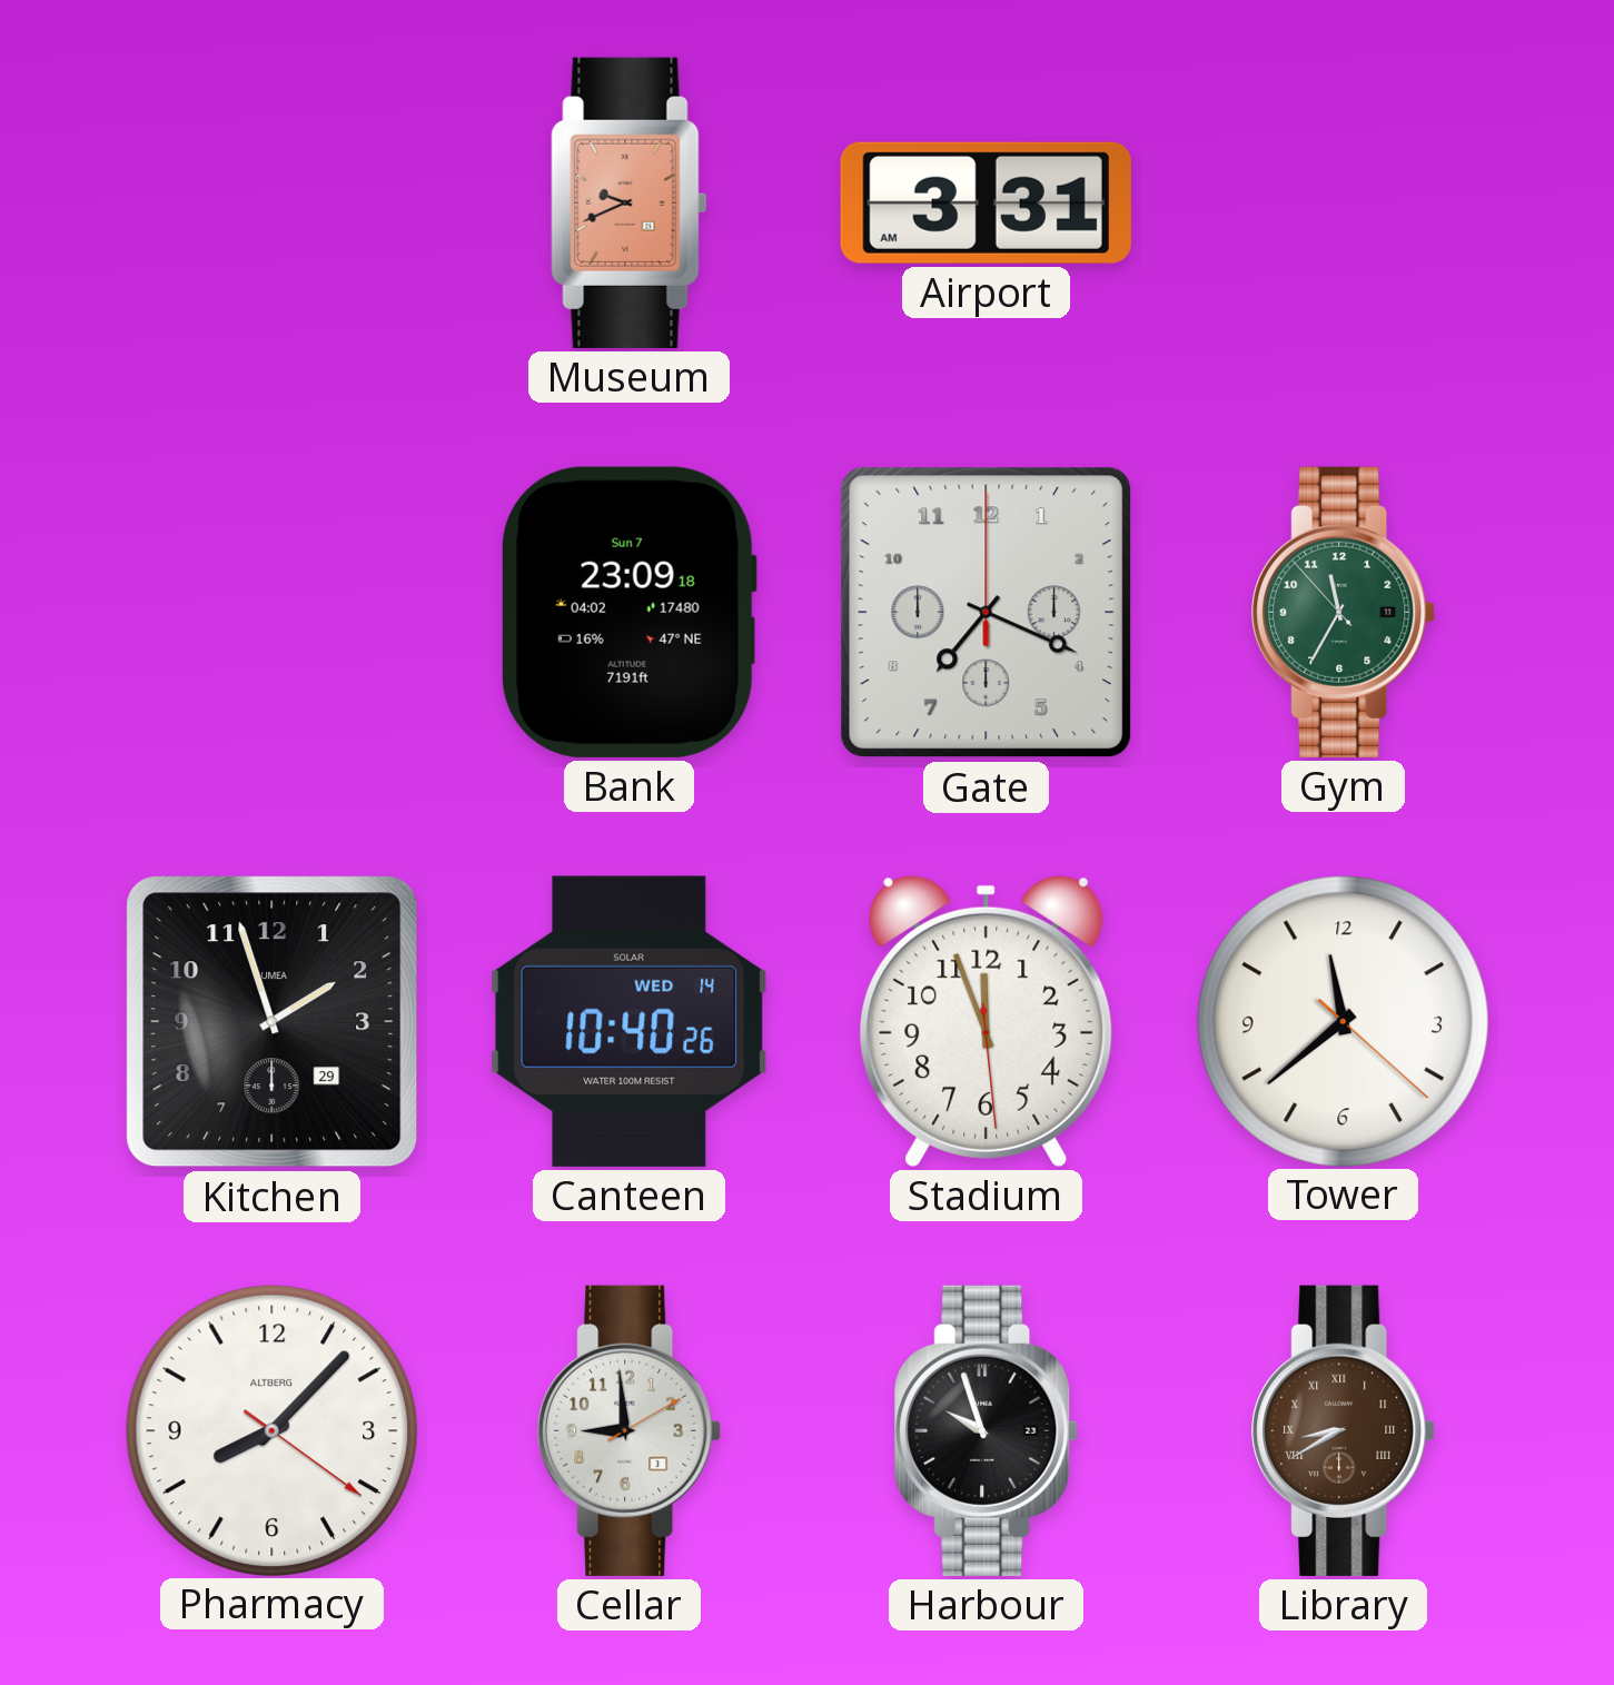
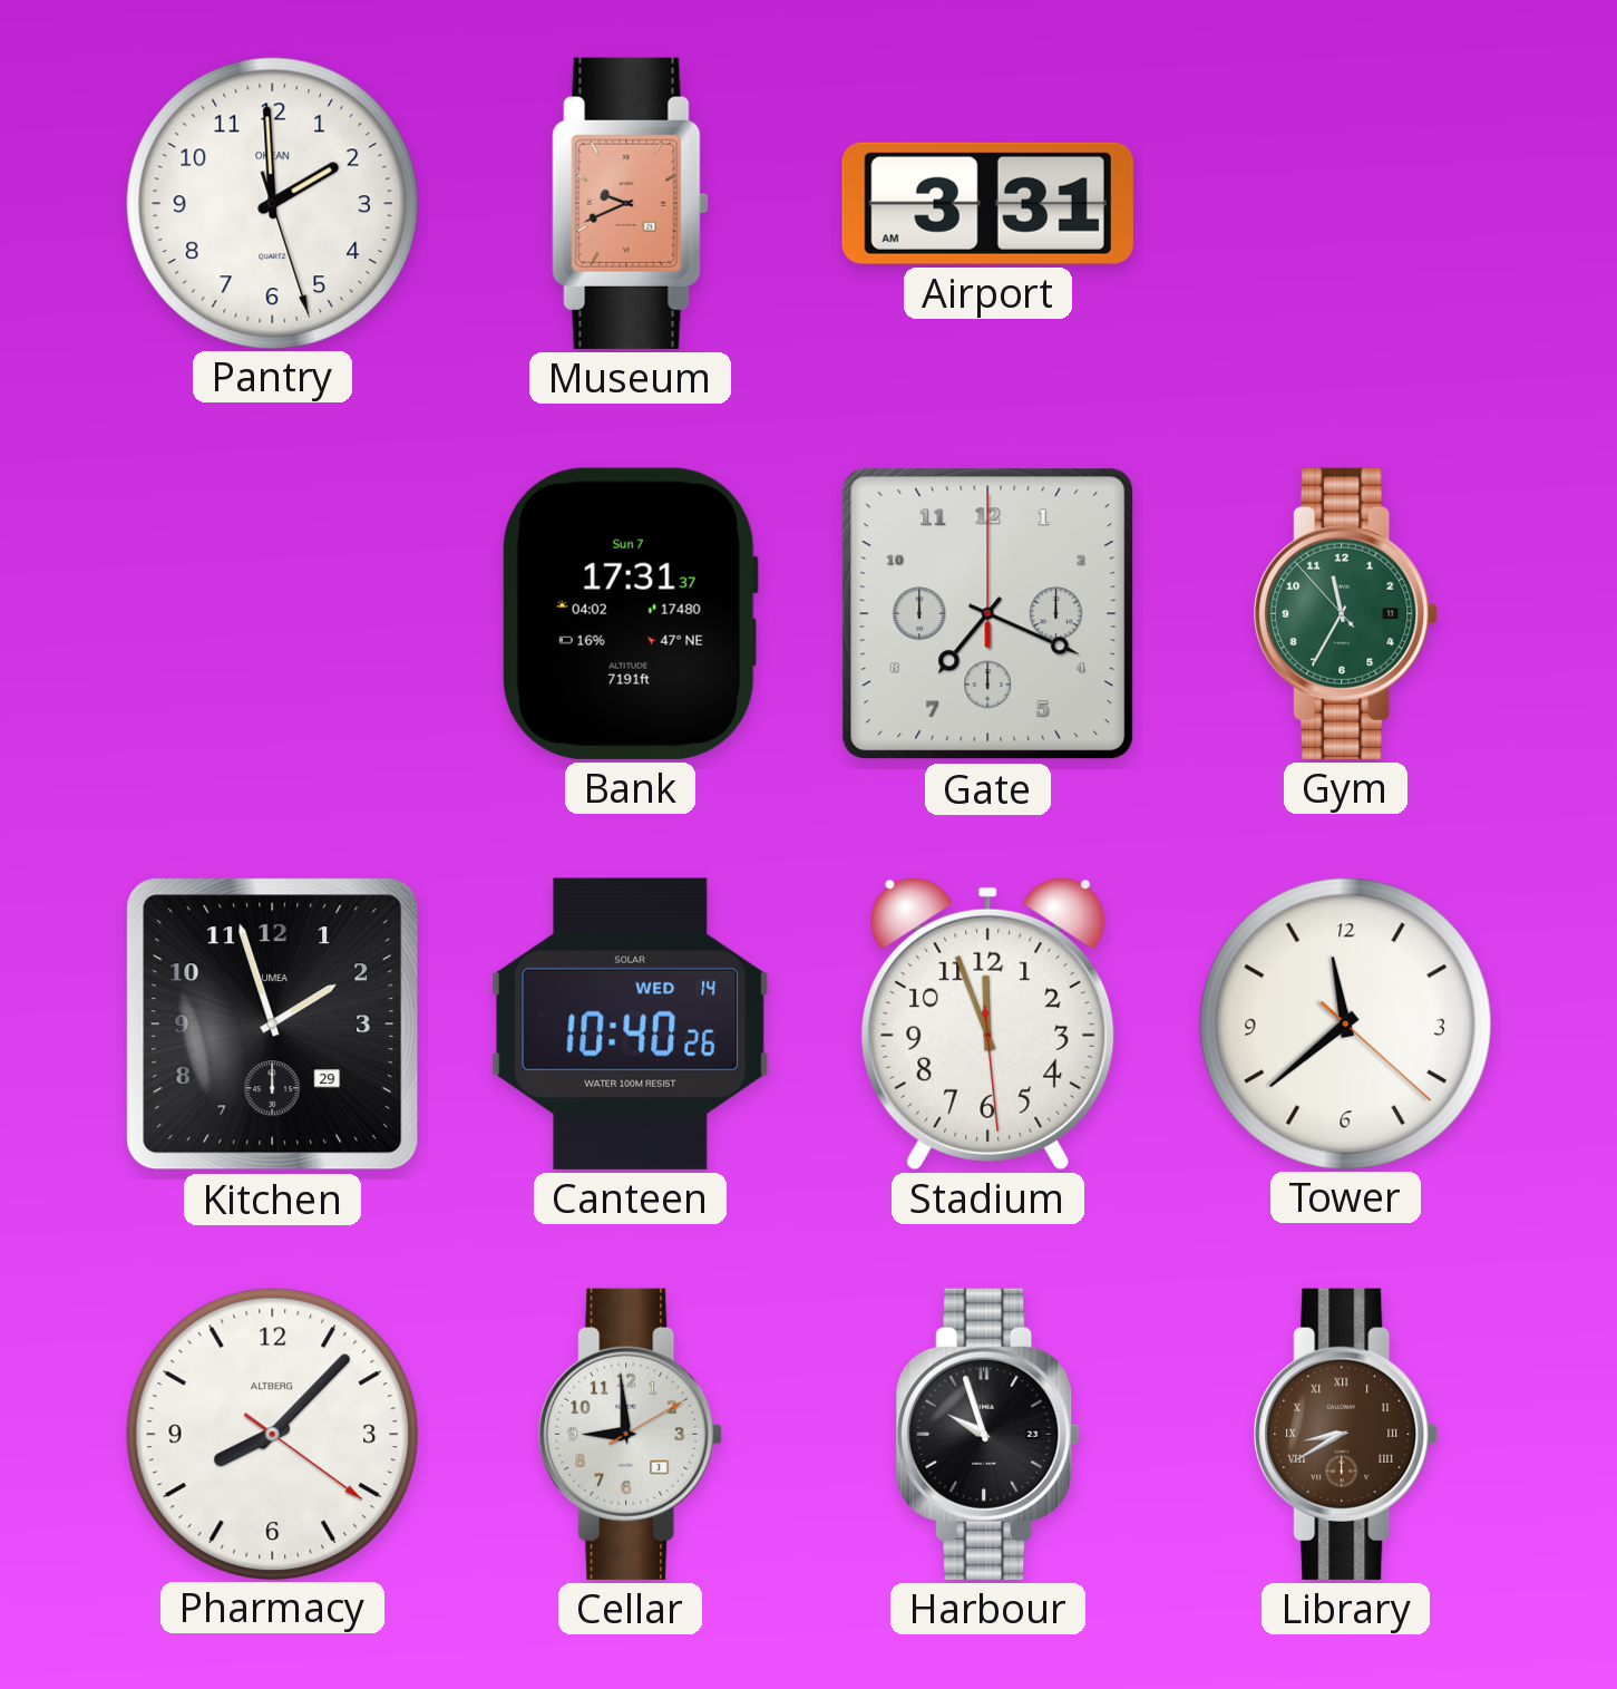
Pantry: none -> 1:59 (272, 203)
Bank: 23:09 -> 17:31 (630, 613)
